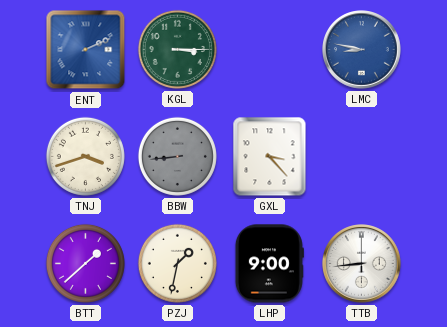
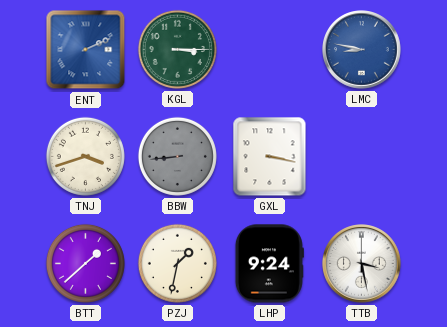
GXL: 3:23 -> 3:17 (270, 157)
LHP: 9:00 -> 9:24 (269, 264)
TTB: 8:44 -> 3:28 (362, 264)
